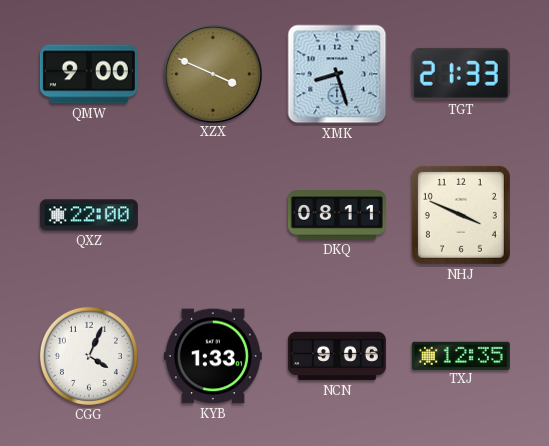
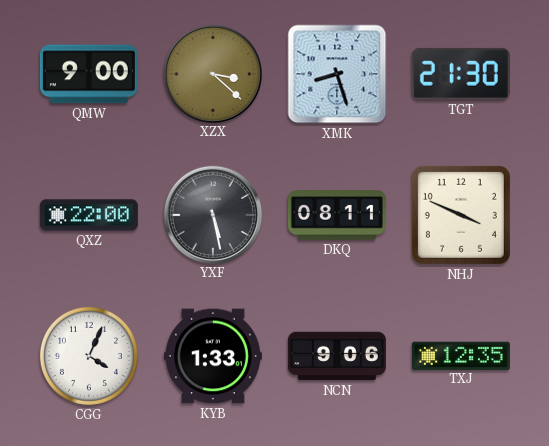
XZX: 3:49 -> 3:22 (212, 73)
TGT: 21:33 -> 21:30 (461, 74)
YXF: none -> 5:28 (212, 214)
